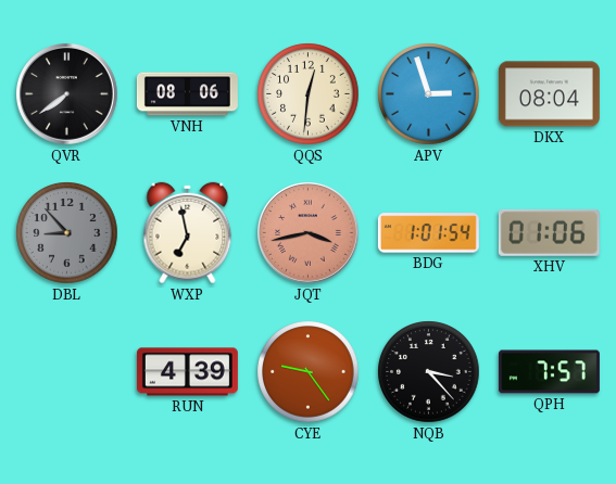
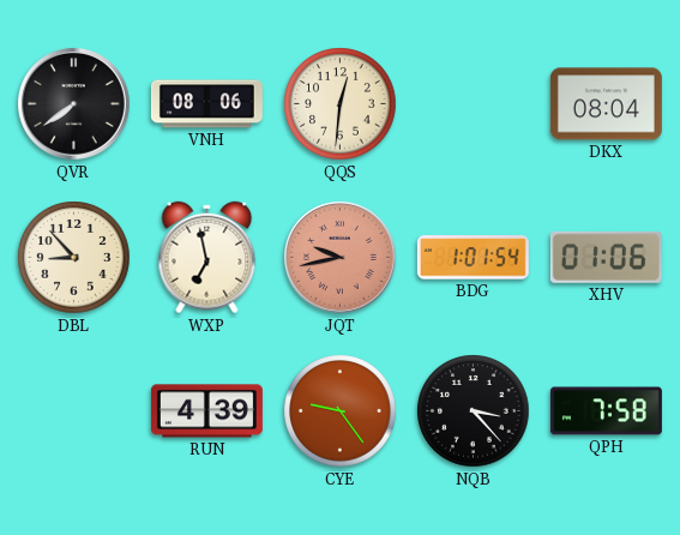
APV: 2:57 -> none (429, 94)
DBL dial: grey -> cream (74, 258)
JQT: 3:43 -> 9:43 (341, 258)
QPH: 7:57 -> 7:58 (606, 411)
